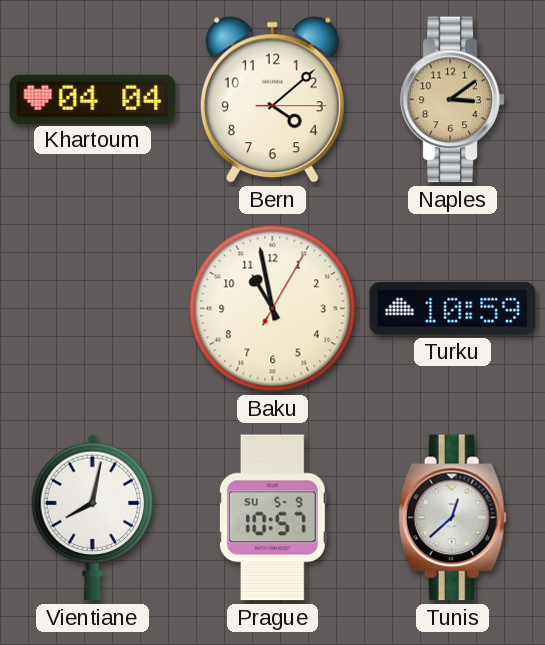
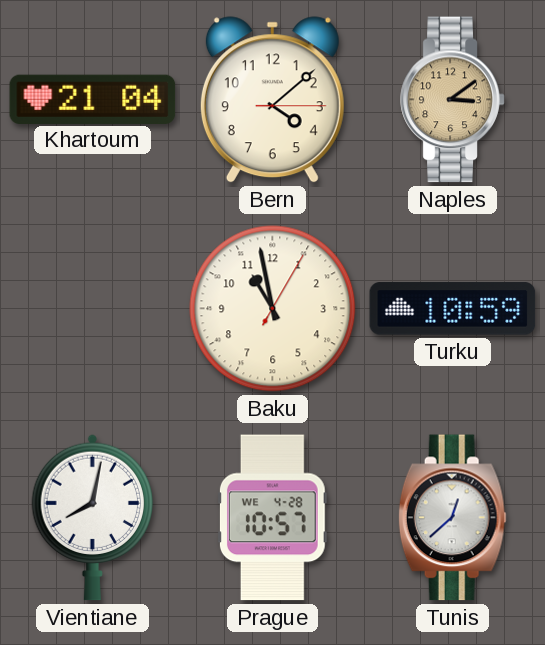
Khartoum: 04:04 -> 21:04 (93, 99)
Prague date: SU 5-9 -> WE 4-28 (272, 518)
